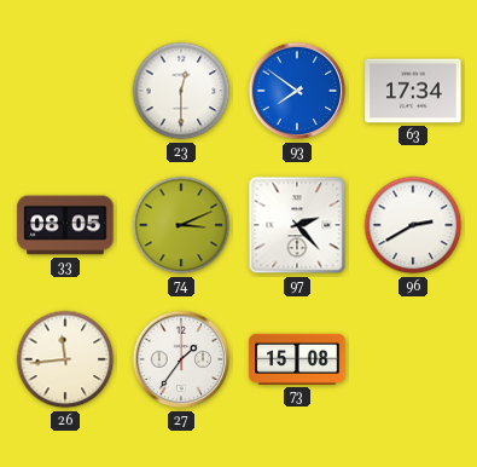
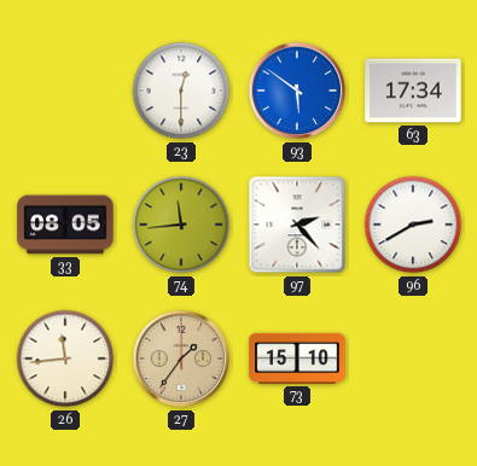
93: 7:51 -> 5:51 (297, 91)
74: 3:11 -> 11:44 (181, 225)
27 dial: white -> champagne (181, 359)
73: 15:08 -> 15:10 (297, 359)
